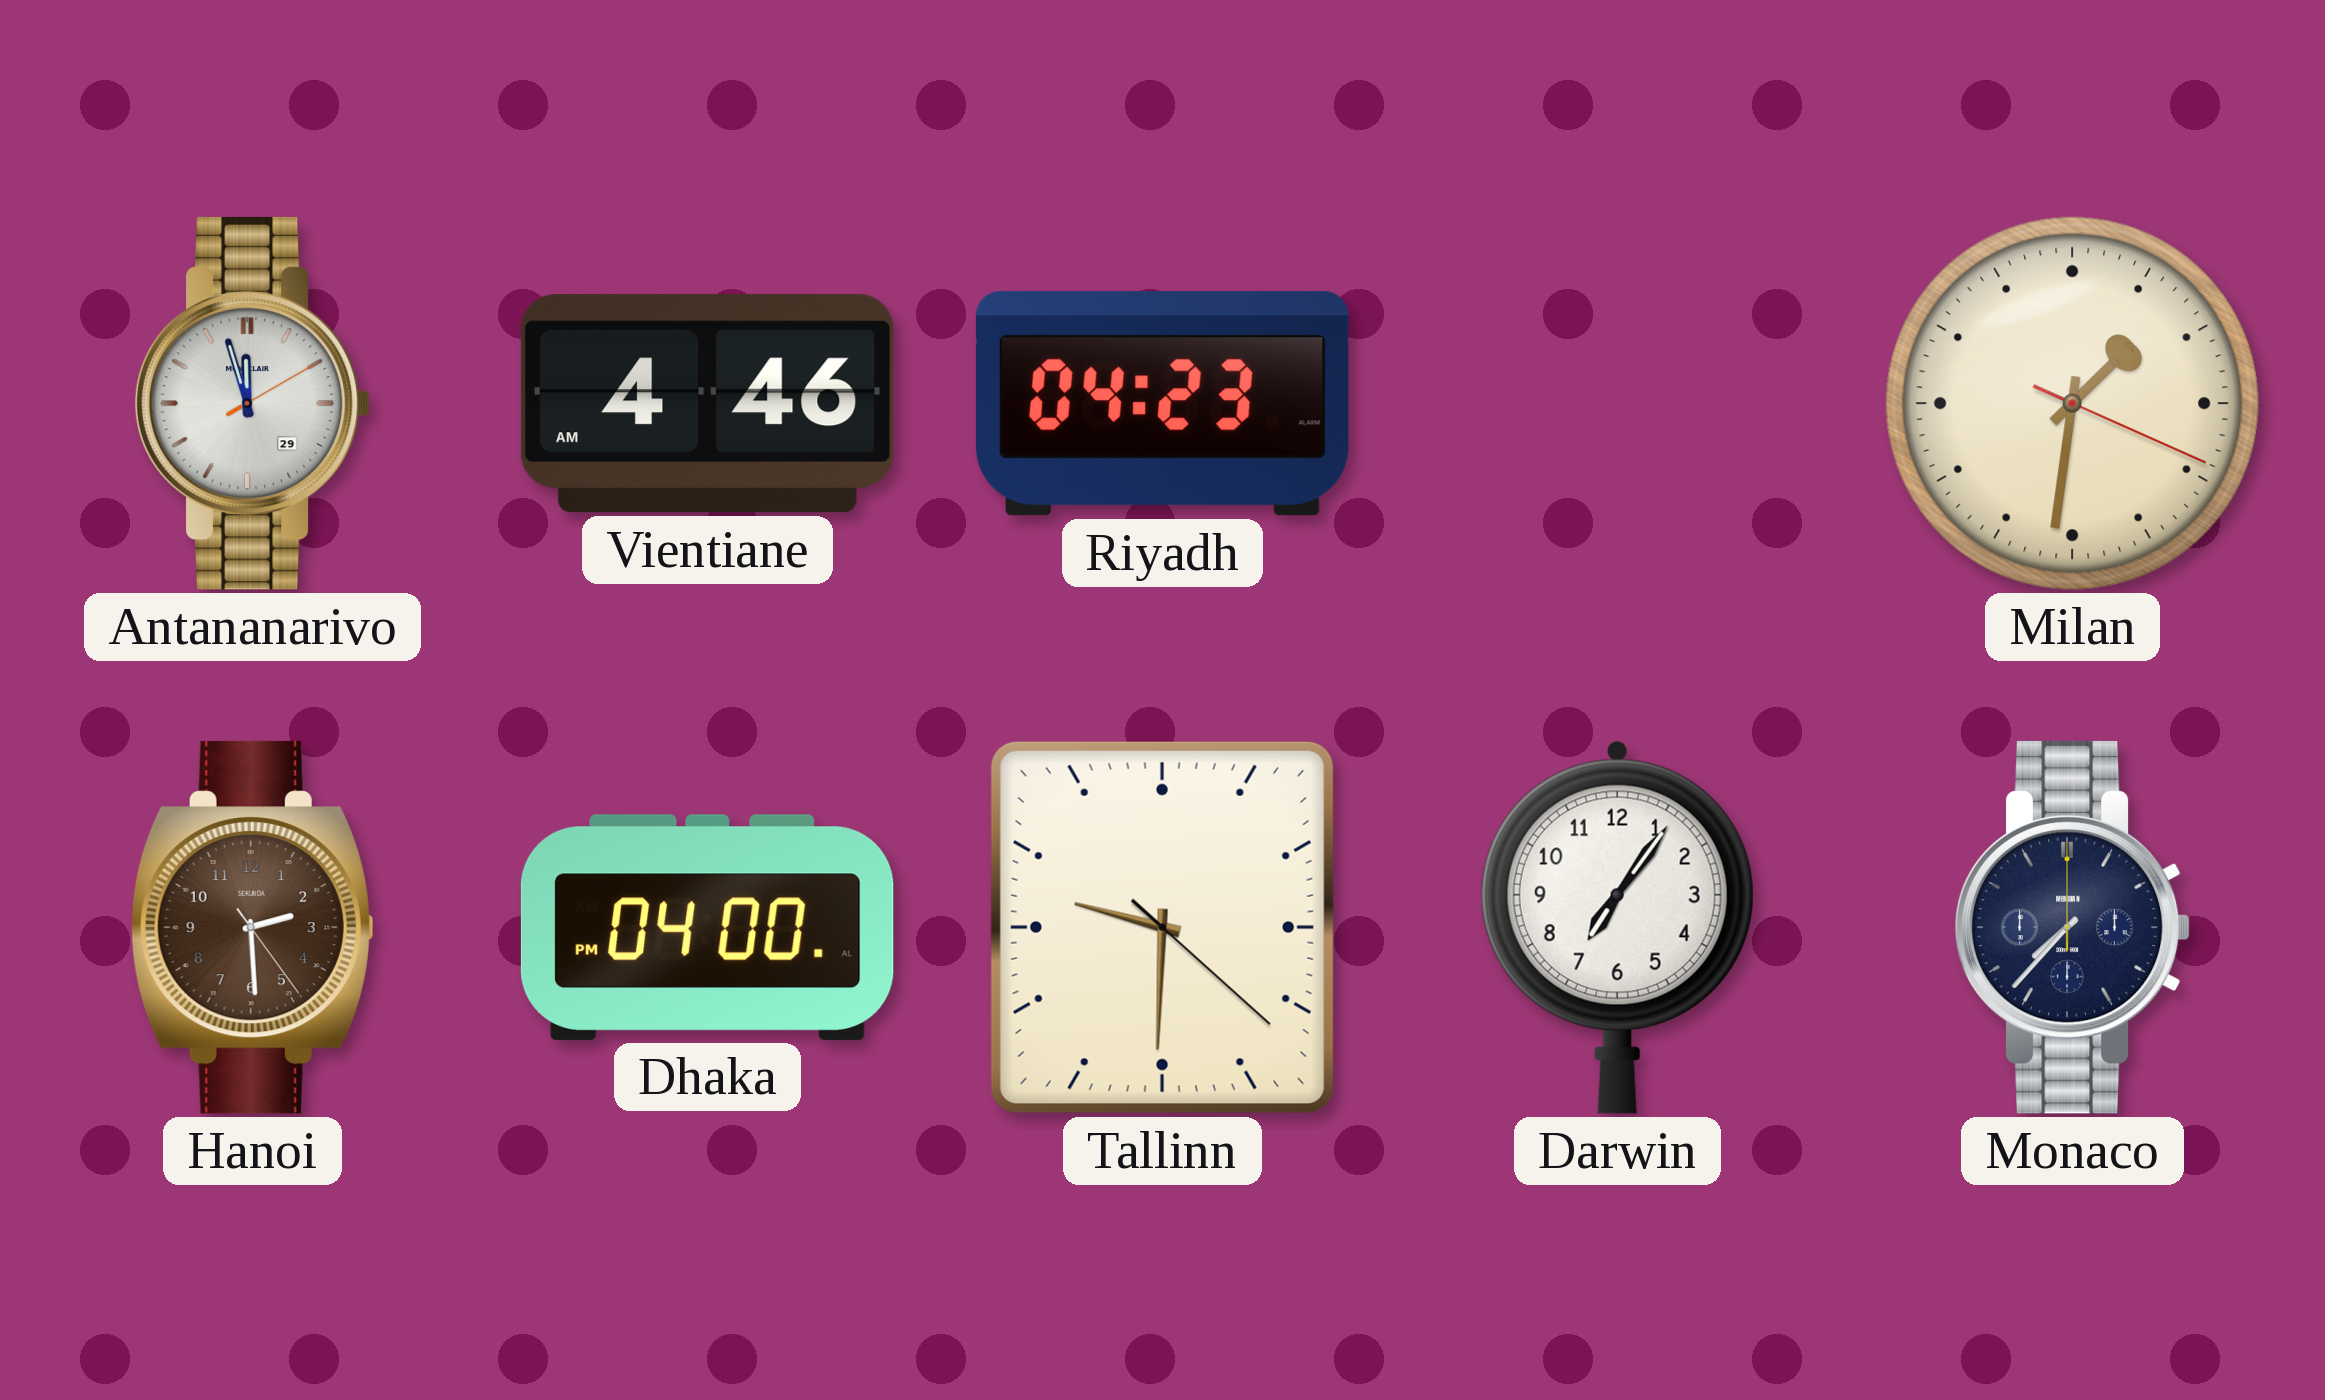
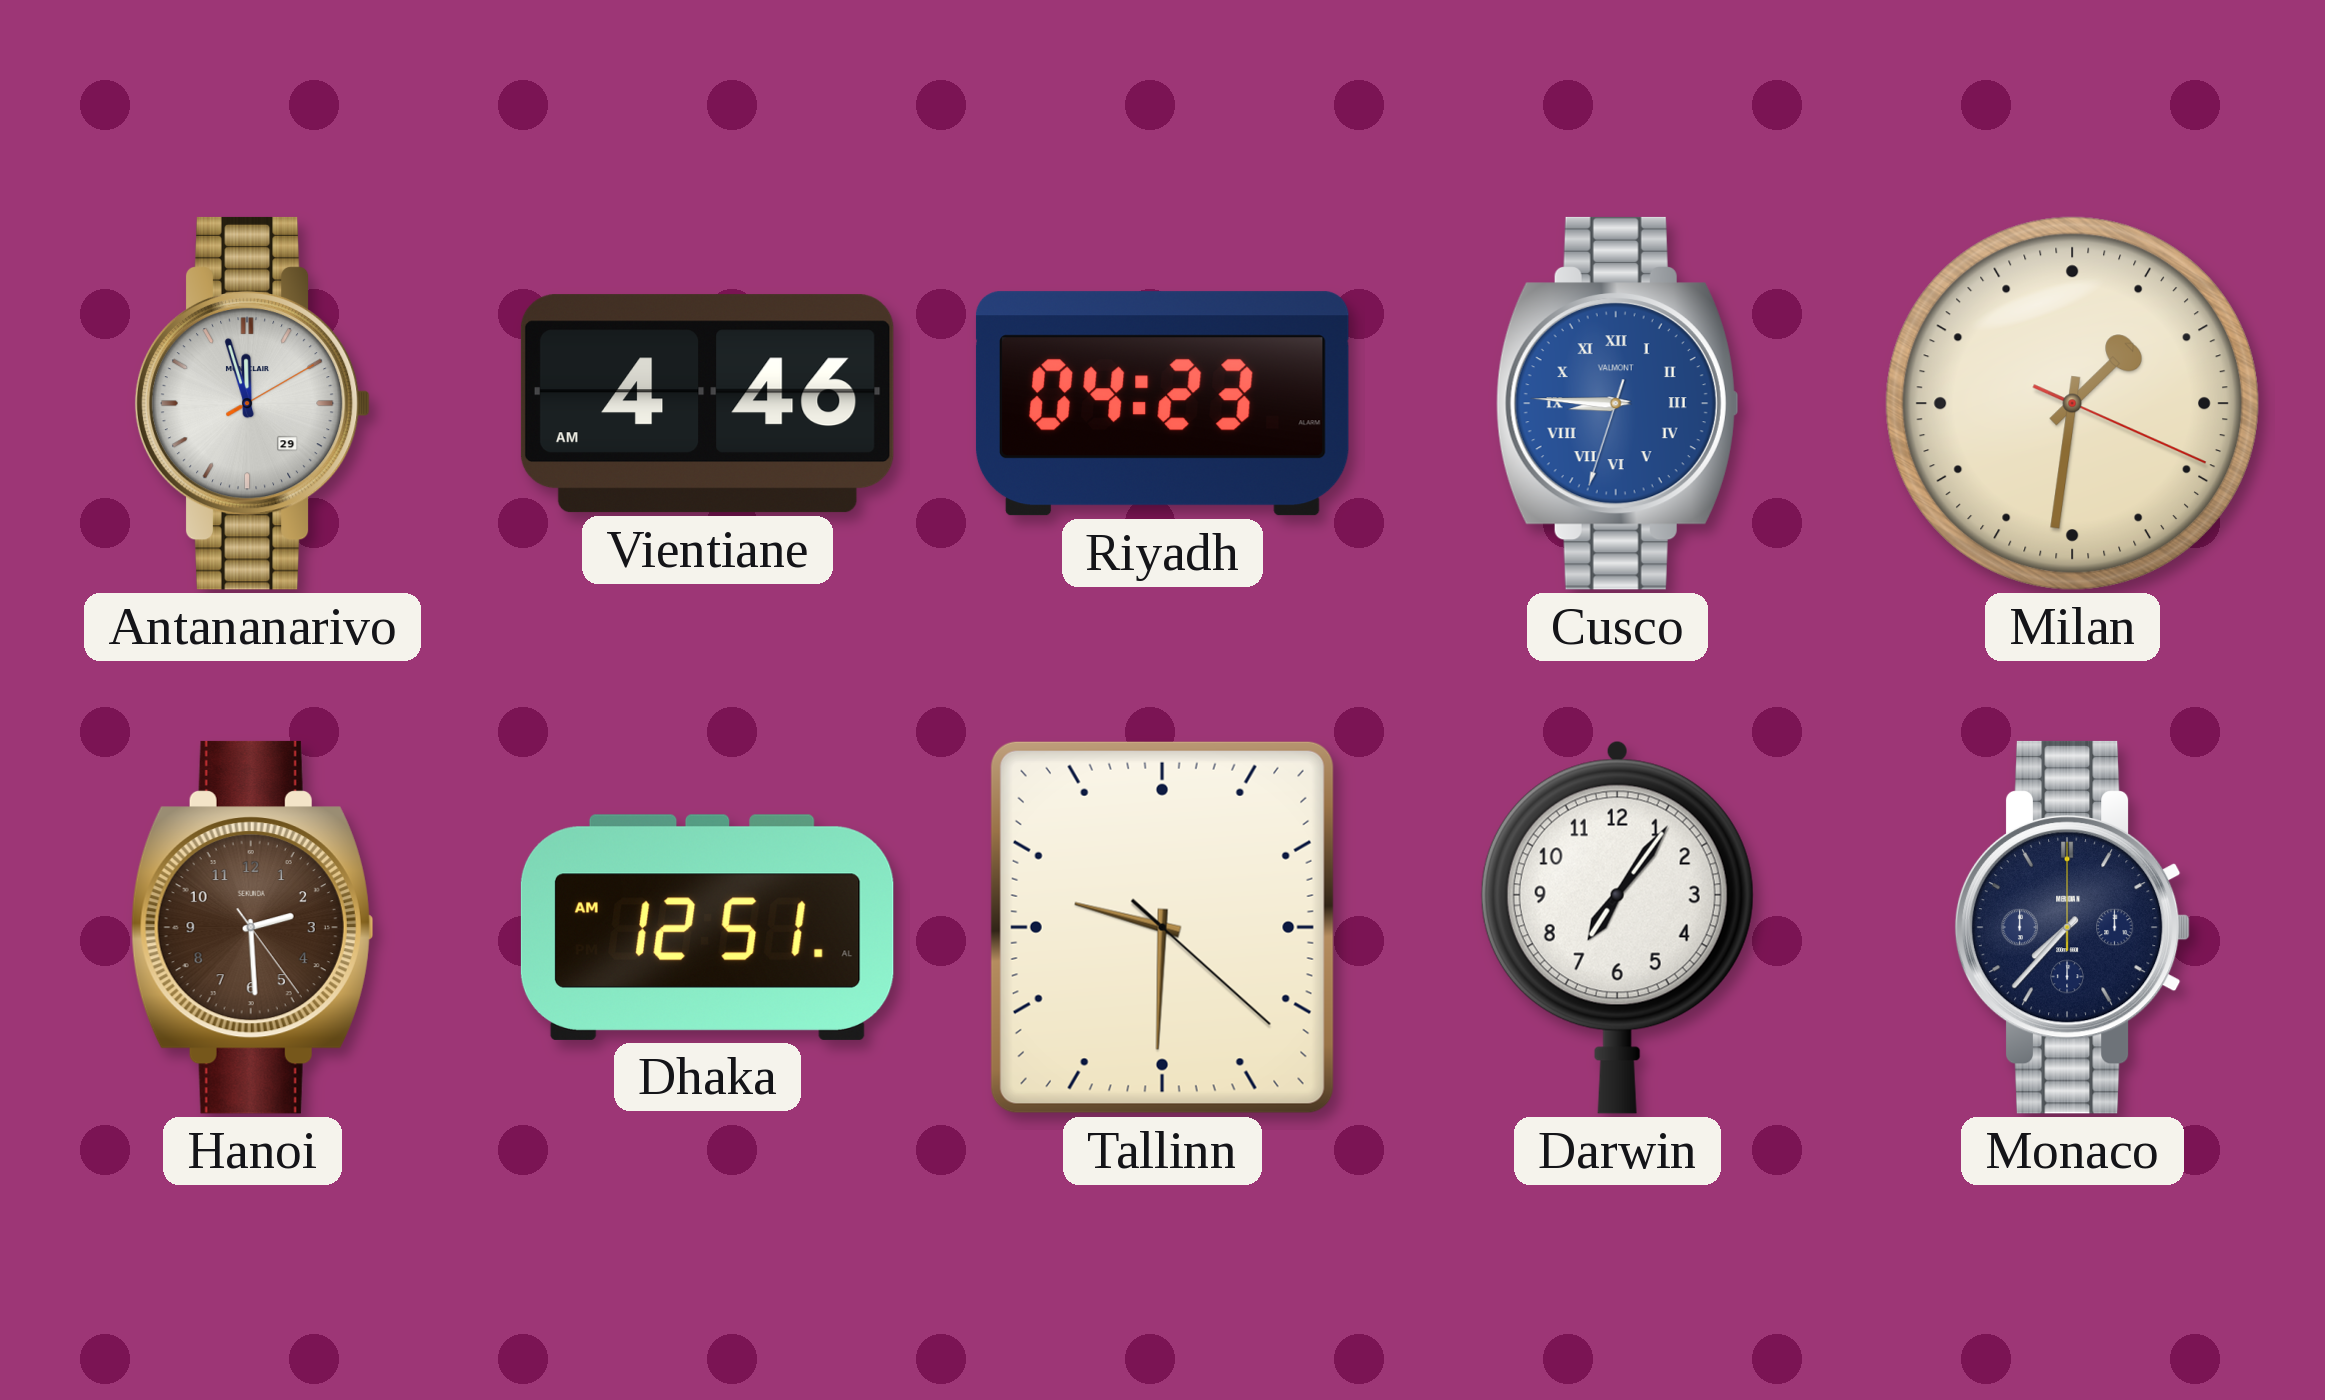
Cusco: none -> 8:45 (1617, 403)
Dhaka: 04:00 -> 12:51 (707, 927)
